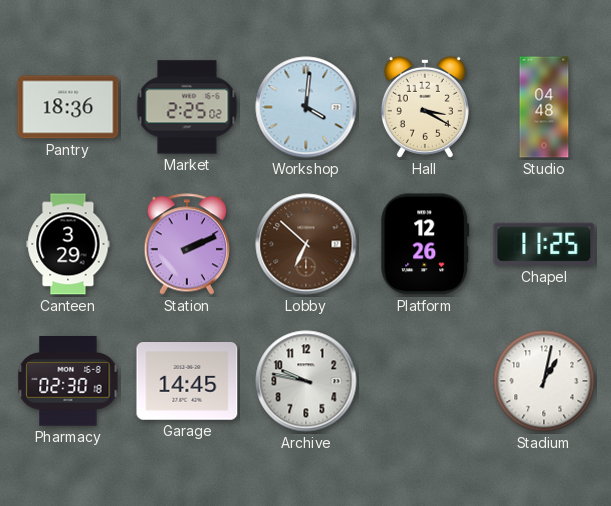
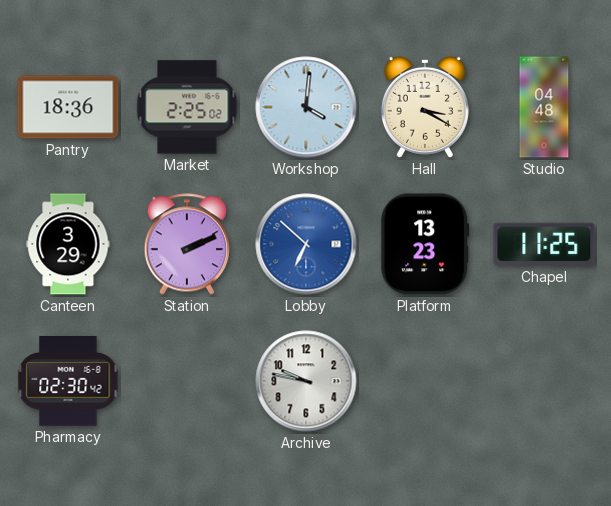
Lobby dial: brown -> blue (306, 244)
Platform: 12:26 -> 13:23 (425, 244)
Pharmacy: 02:30:18 -> 02:30:42 (68, 382)
Garage: 14:45 -> none (187, 382)
Stadium: 1:02 -> none (544, 381)
